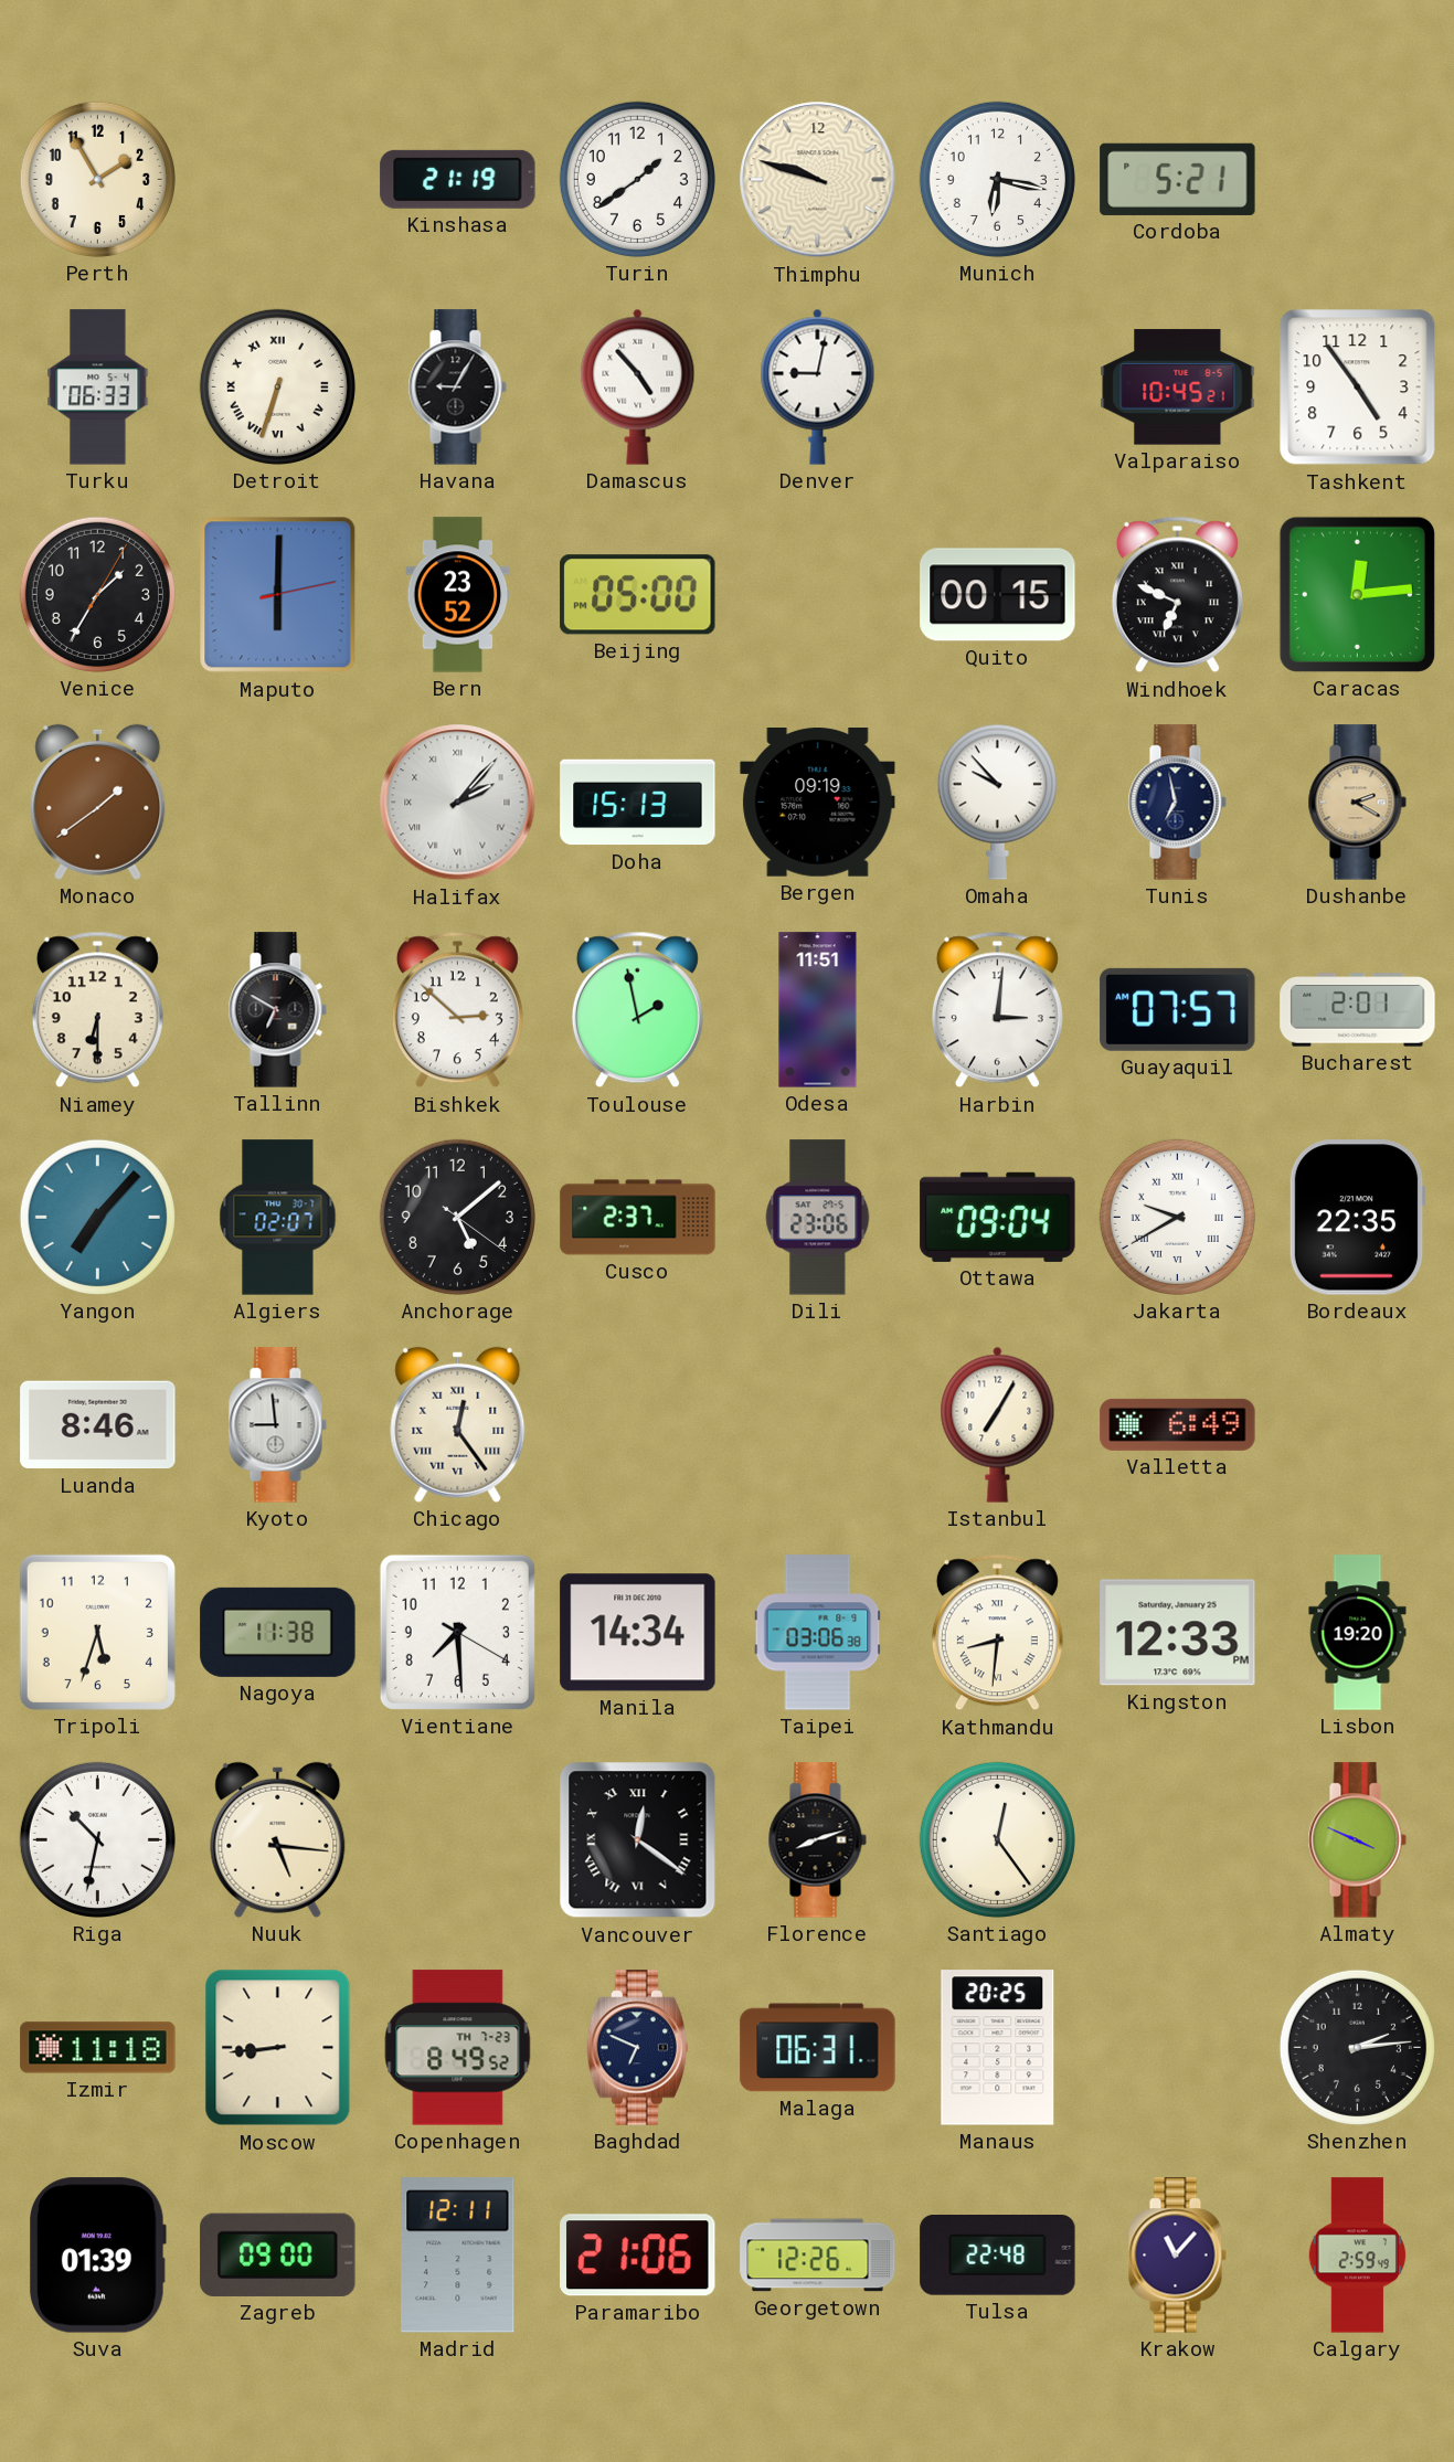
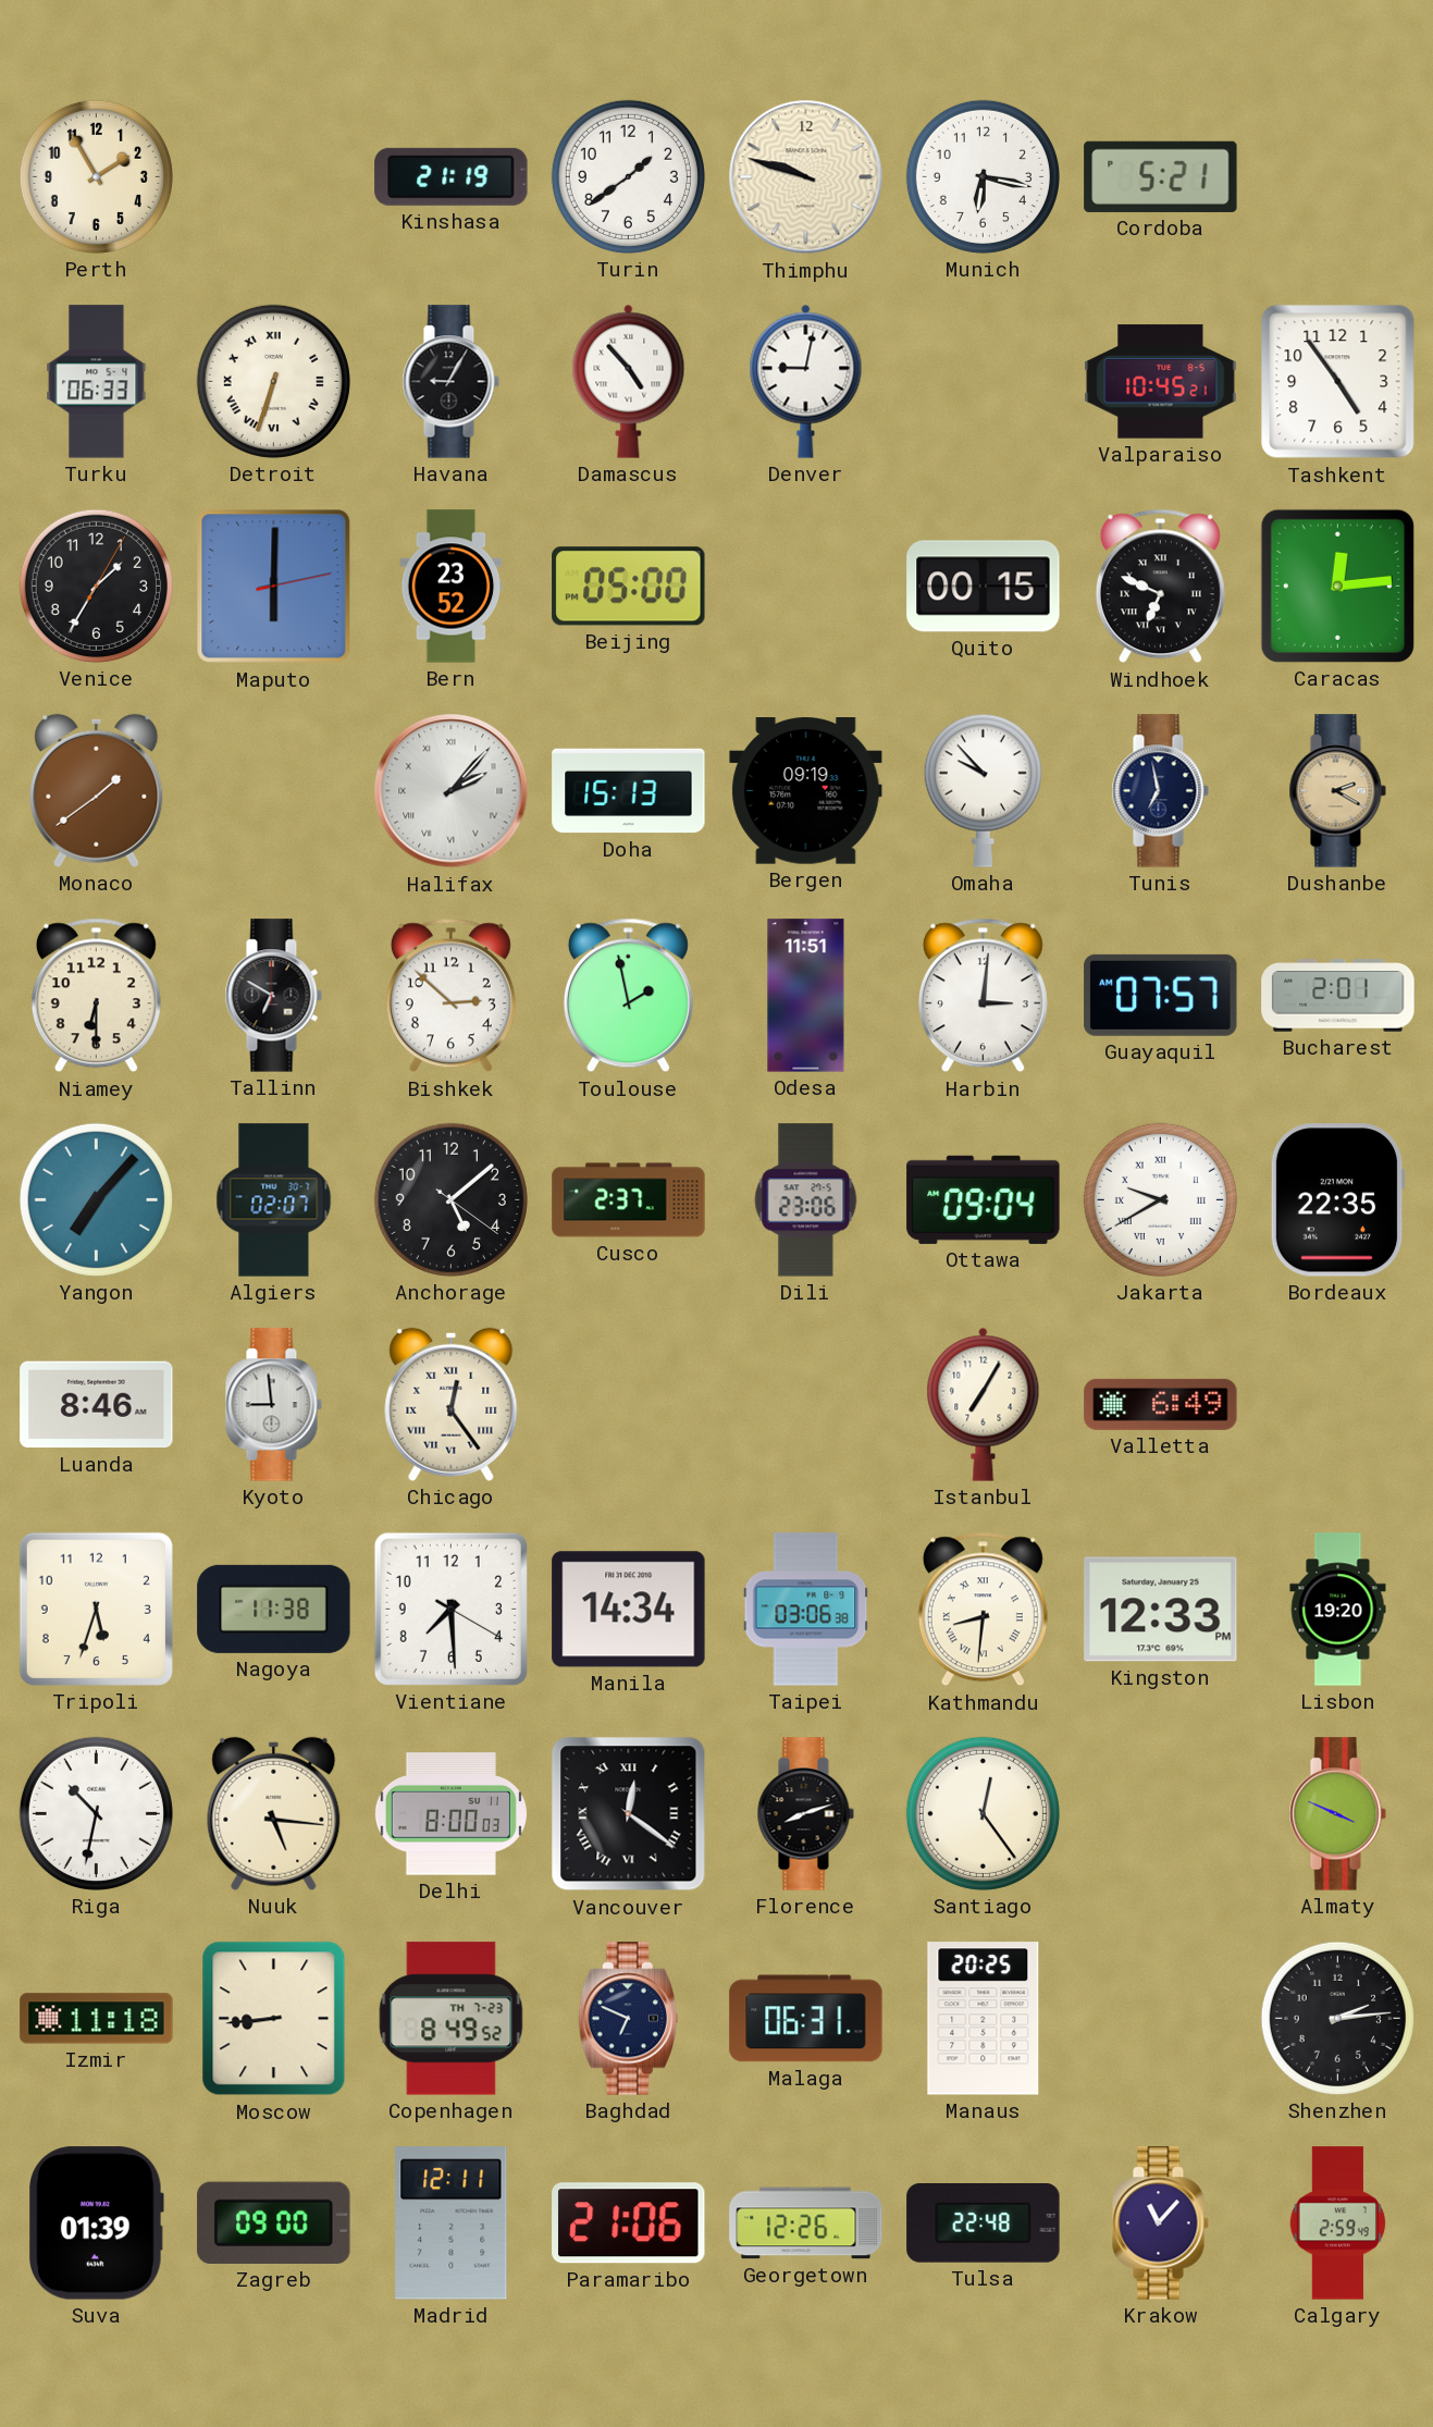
Delhi: none -> 8:00 (450, 1814)
